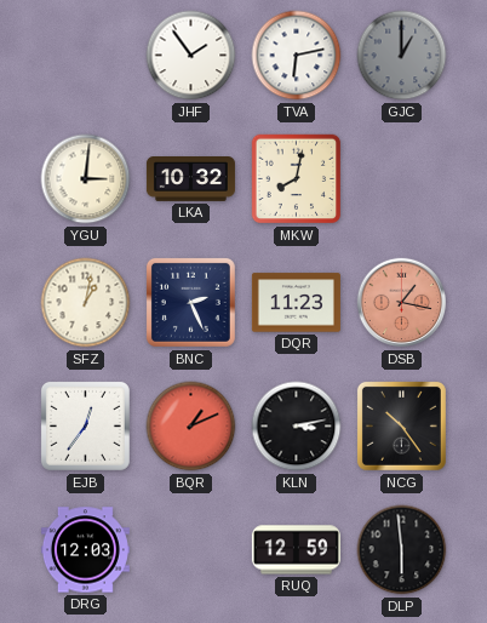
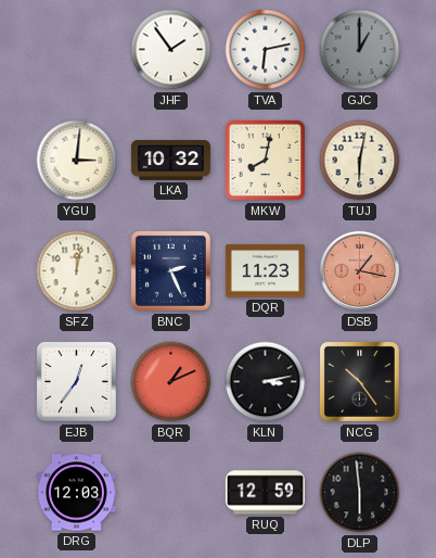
TUJ: none -> 6:02 (360, 161)
SFZ: 1:02 -> 12:02 (77, 271)
